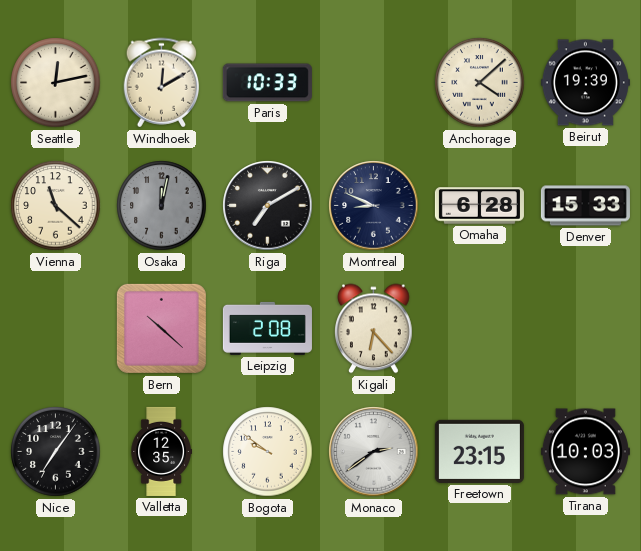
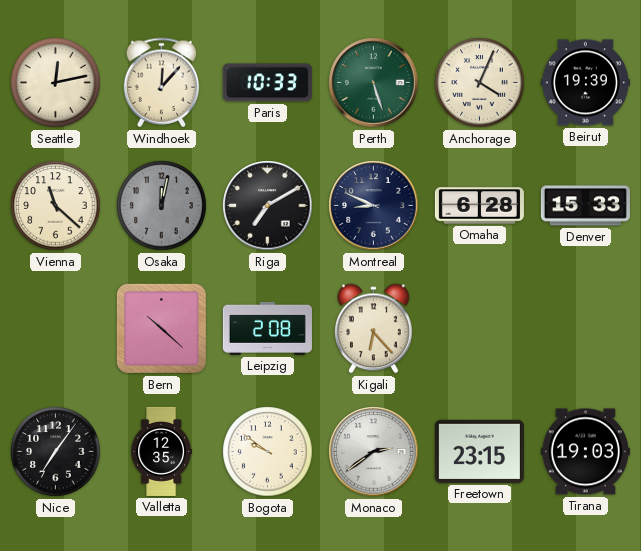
Windhoek: 12:10 -> 12:07 (162, 83)
Perth: none -> 5:27 (374, 83)
Anchorage: 4:08 -> 4:04 (480, 83)
Tirana: 10:03 -> 19:03 (585, 452)
